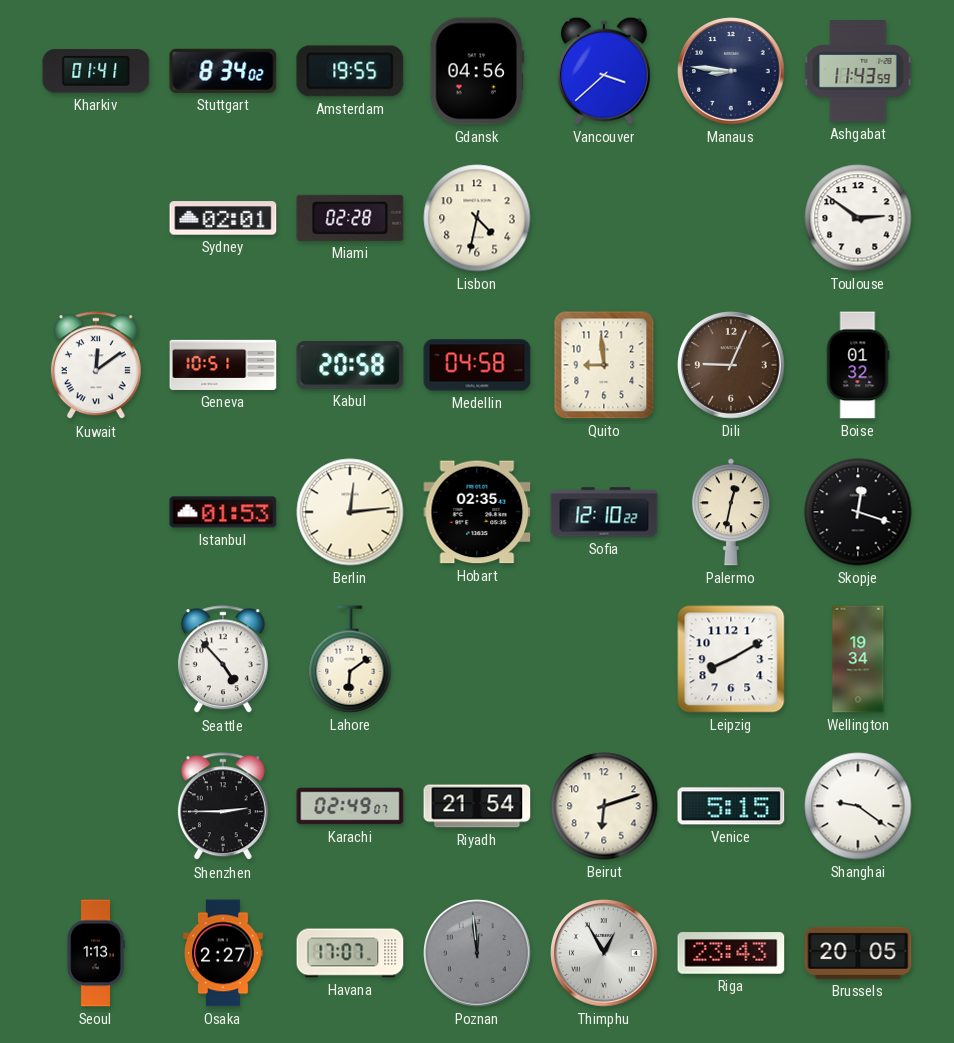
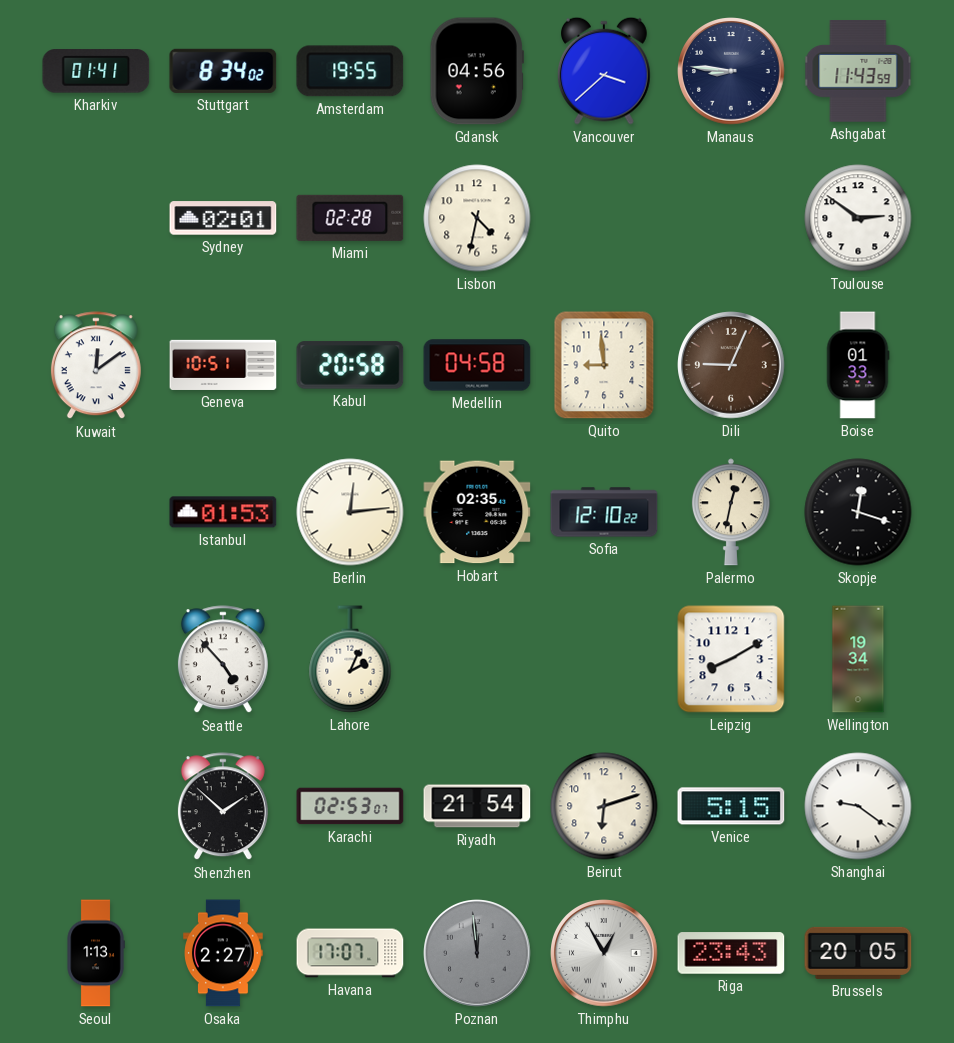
Boise: 01:32 -> 01:33 (858, 365)
Lahore: 6:09 -> 2:04 (350, 659)
Shenzhen: 2:45 -> 1:52 (223, 807)
Karachi: 02:49 -> 02:53 (350, 806)
